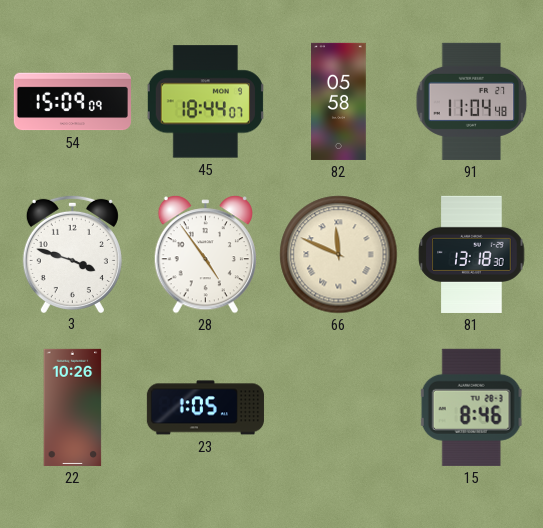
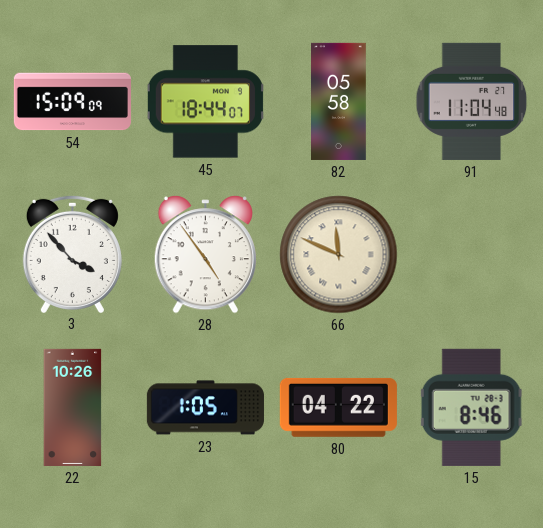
3: 3:48 -> 3:53 (72, 253)
81: 13:18 -> none (472, 254)
80: none -> 04:22 (338, 407)
